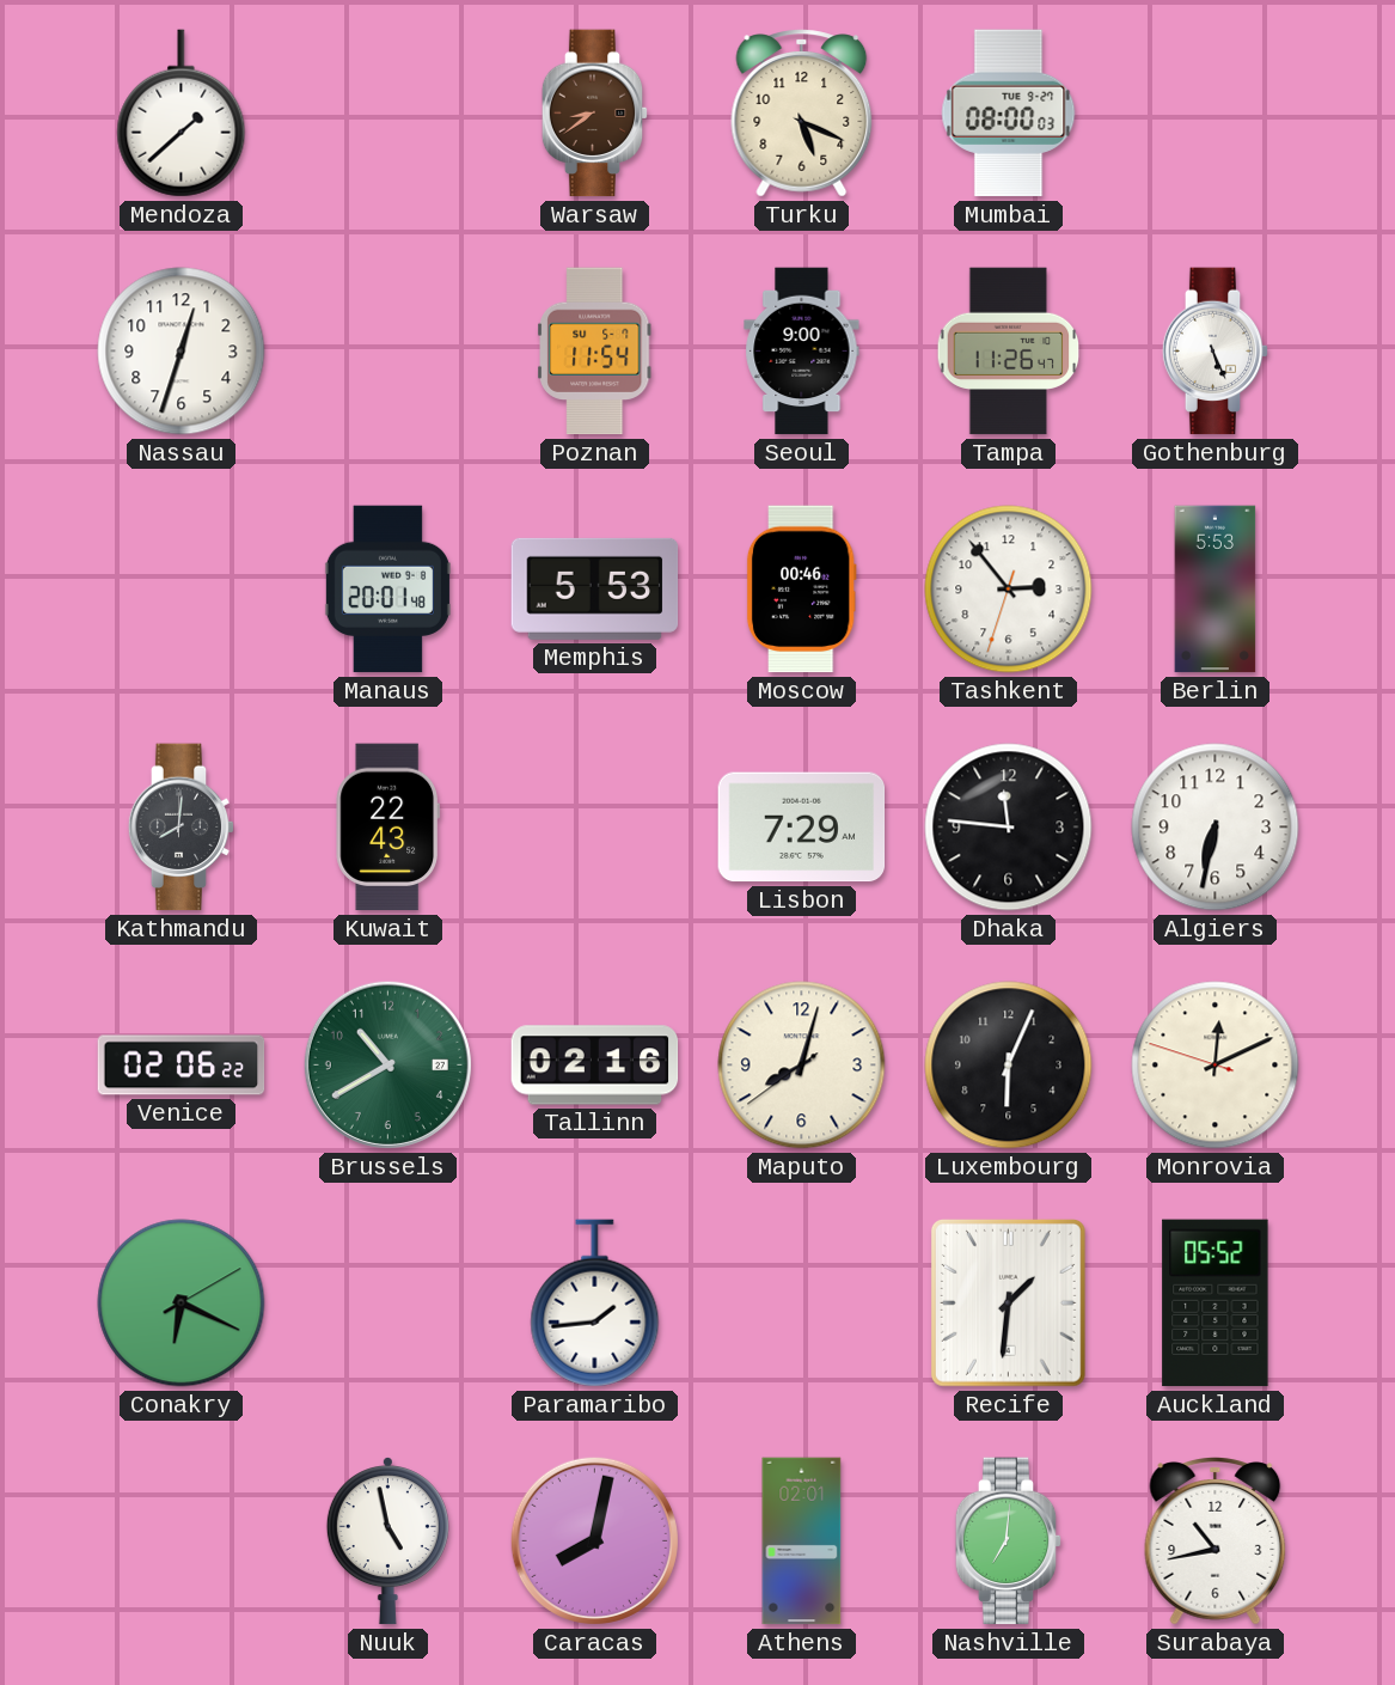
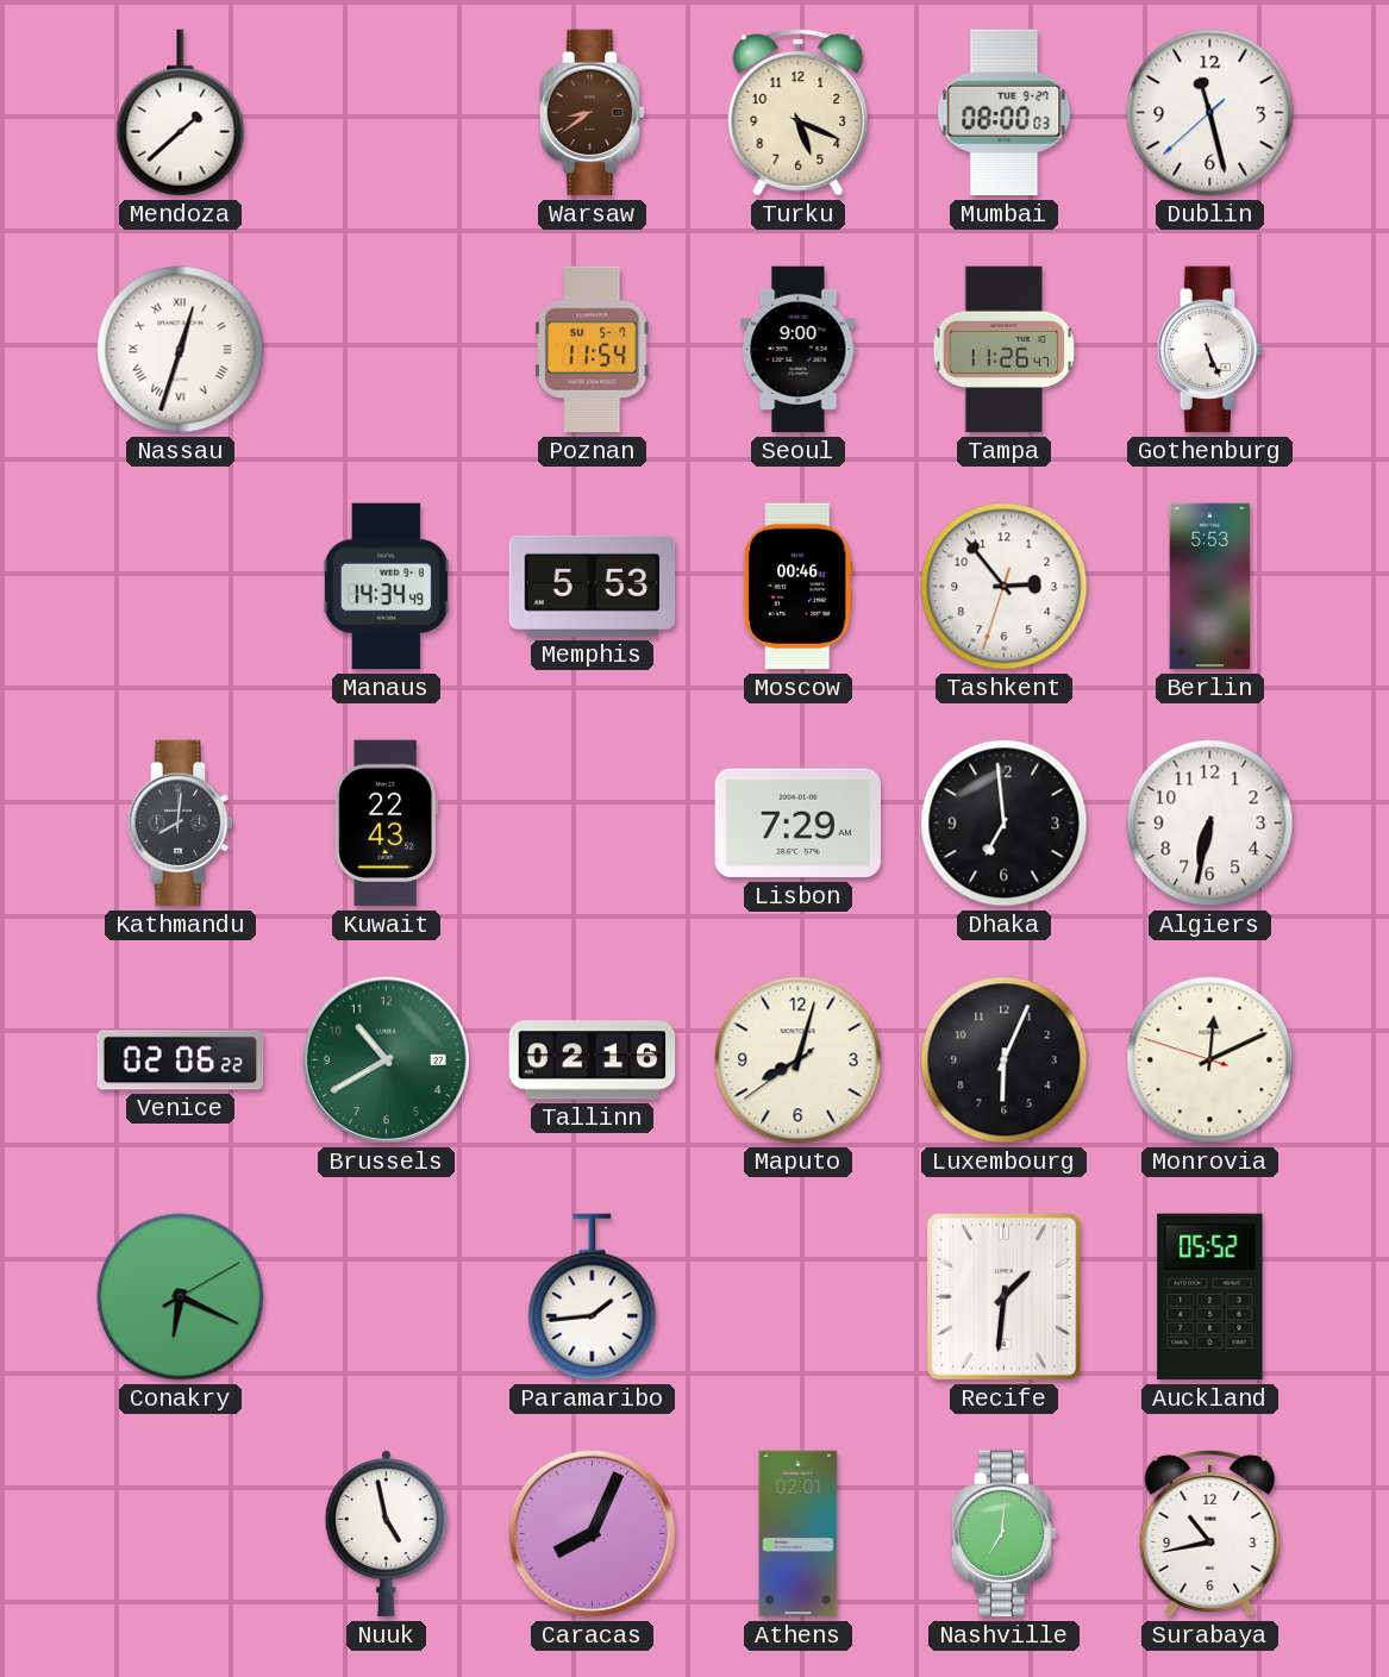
Dublin: none -> 11:27 (1210, 113)
Nassau numerals: Arabic -> Roman (181, 350)
Manaus: 20:01 -> 14:34 (386, 587)
Dhaka: 11:46 -> 6:59 (1005, 824)
Caracas: 8:02 -> 8:04 (592, 1533)
